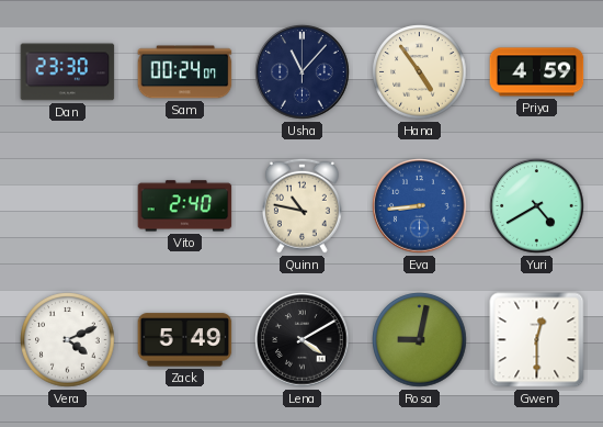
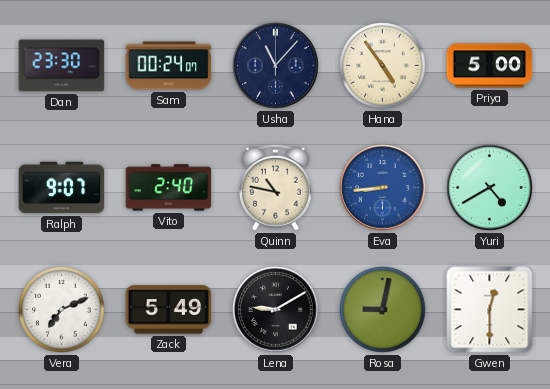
Priya: 4:59 -> 5:00 (490, 66)
Ralph: none -> 9:07 (62, 188)
Vera: 4:11 -> 7:11 (62, 310)
Lena: 4:10 -> 9:10 (276, 310)
